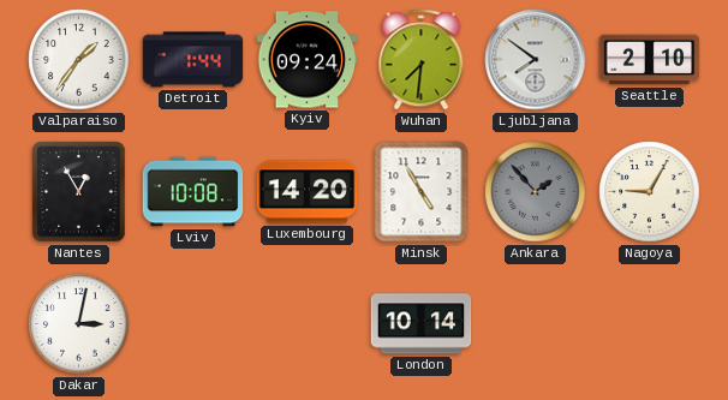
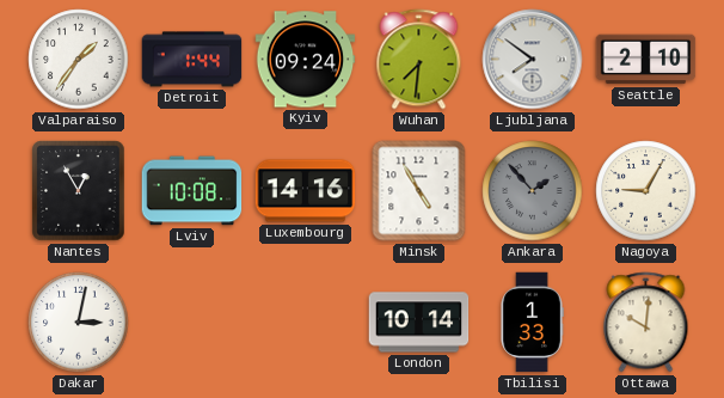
Luxembourg: 14:20 -> 14:16 (306, 191)
Tbilisi: none -> 1:33 (532, 323)
Ottawa: none -> 10:01 (646, 323)
